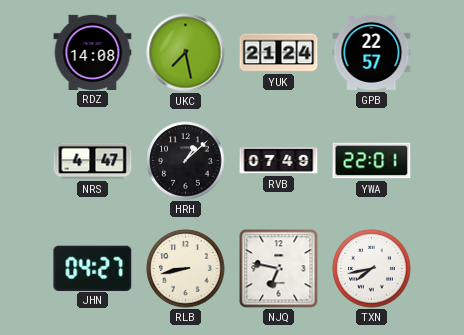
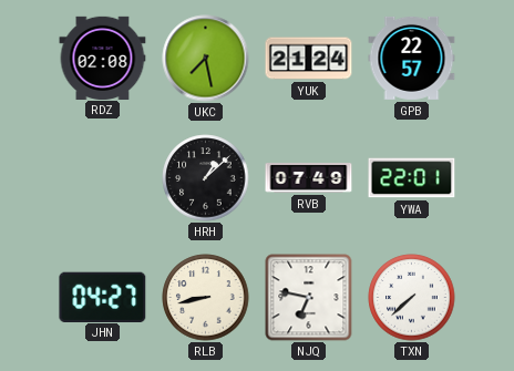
RDZ: 14:08 -> 02:08 (103, 58)
NRS: 4:47 -> none (93, 161)
TXN: 7:43 -> 7:38 (412, 298)
